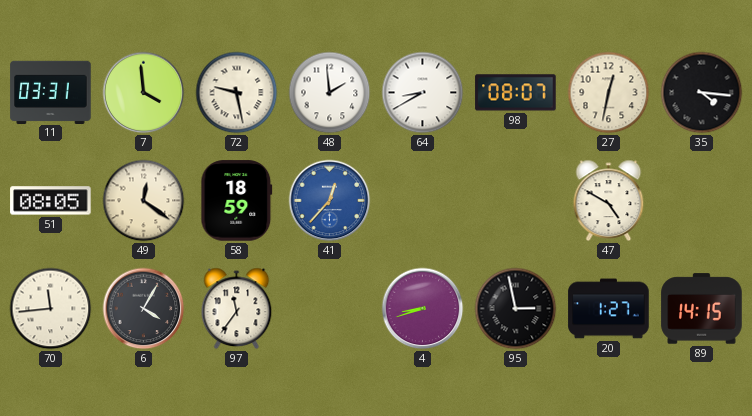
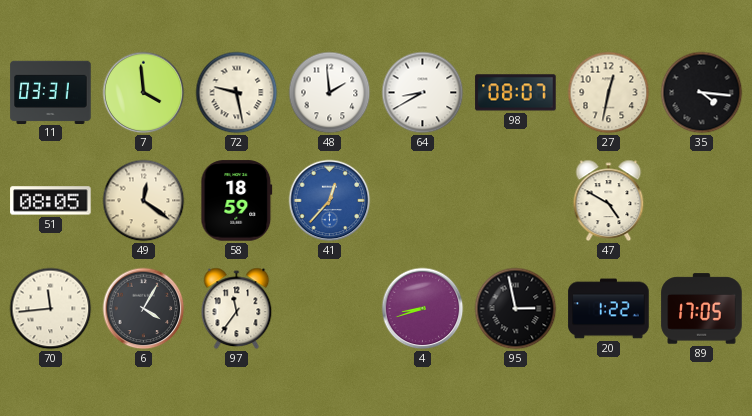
20: 1:27 -> 1:22 (609, 309)
89: 14:15 -> 17:05 (702, 309)
